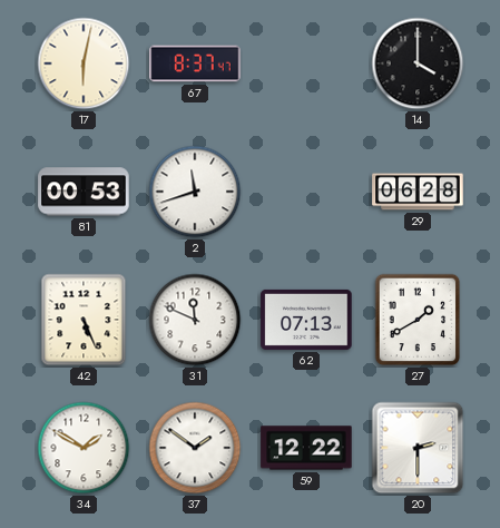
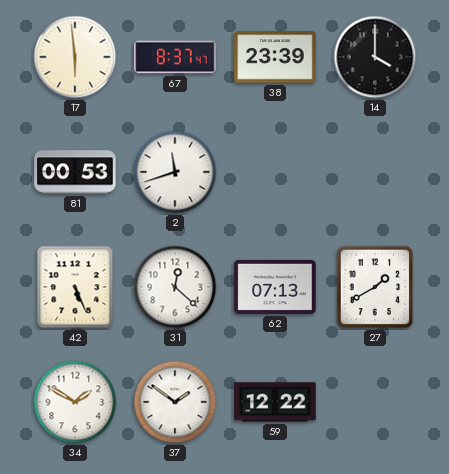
17: 6:02 -> 5:59 (75, 57)
38: none -> 23:39 (275, 57)
29: 06:28 -> none (418, 192)
31: 11:49 -> 12:22 (175, 287)
20: 2:30 -> none (418, 448)
